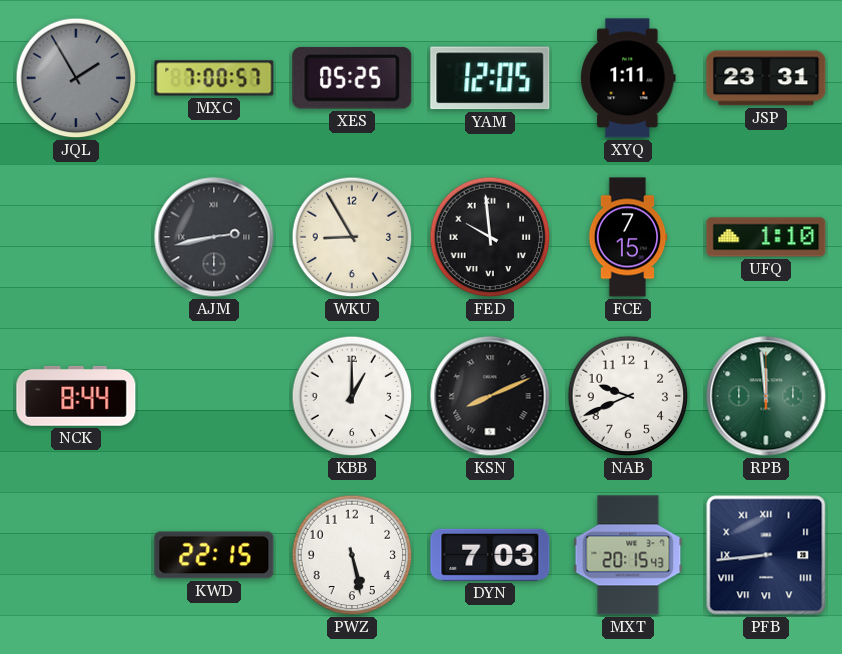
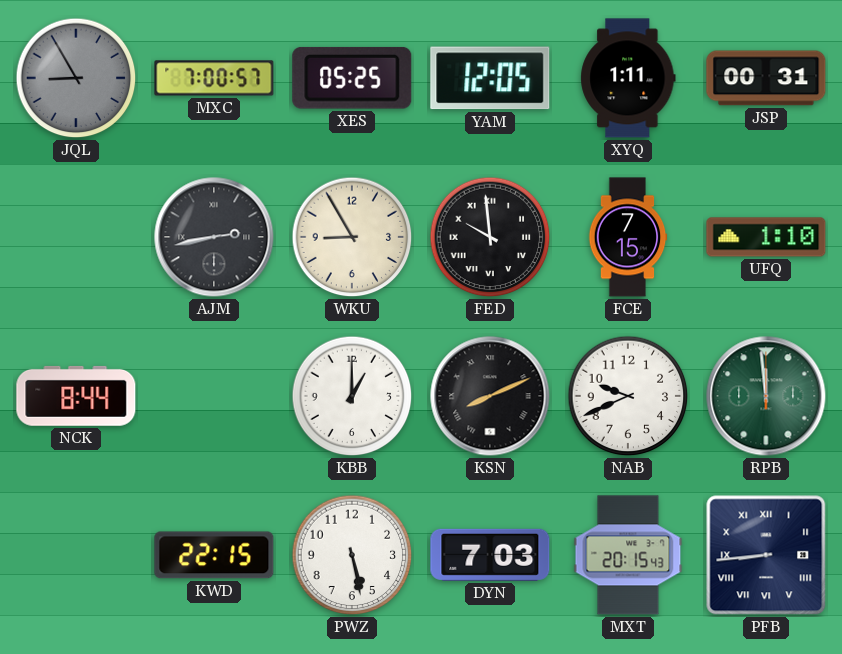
JQL: 1:55 -> 8:55 (76, 78)
JSP: 23:31 -> 00:31 (766, 78)
